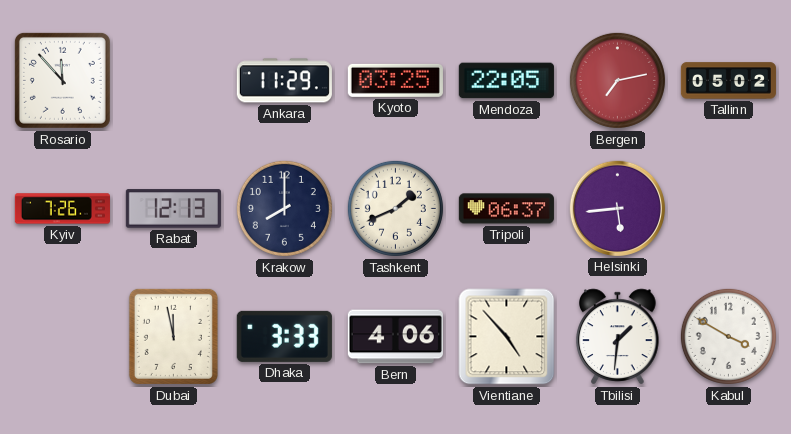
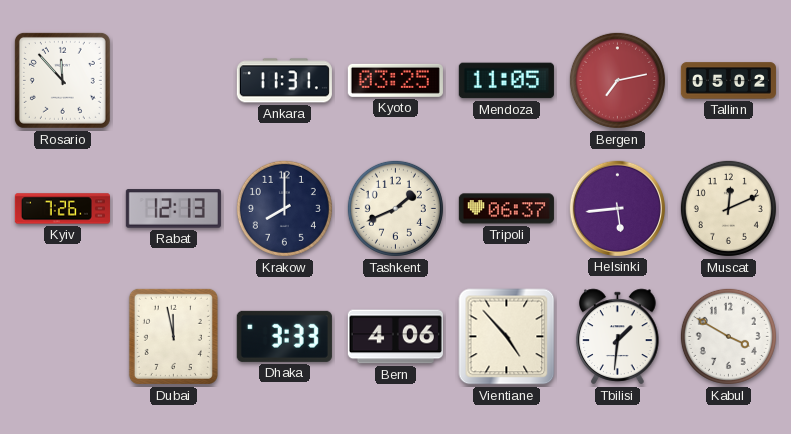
Ankara: 11:29 -> 11:31 (284, 81)
Mendoza: 22:05 -> 11:05 (506, 81)
Muscat: none -> 12:11 (728, 208)
